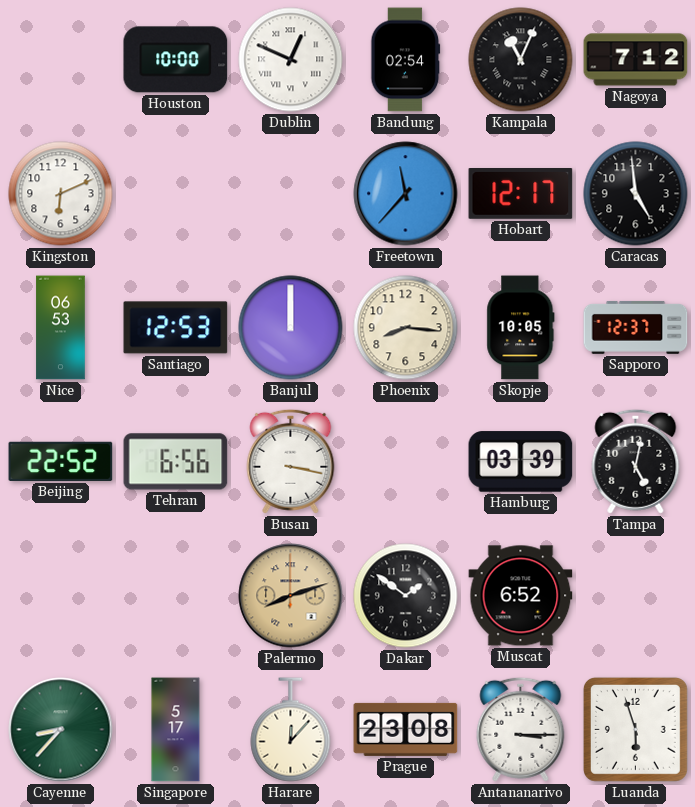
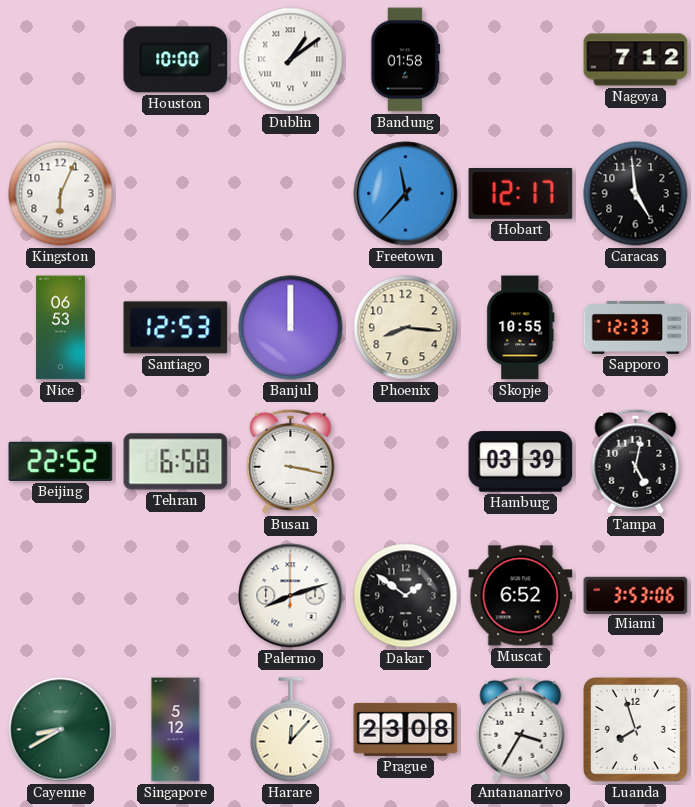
Dublin: 12:49 -> 1:09 (291, 60)
Bandung: 02:54 -> 01:58 (406, 60)
Kampala: 11:04 -> none (521, 60)
Kingston: 6:11 -> 6:04 (61, 194)
Skopje: 10:05 -> 10:55 (521, 328)
Sapporo: 12:37 -> 12:33 (636, 327)
Tehran: 6:56 -> 6:58 (176, 462)
Palermo dial: champagne -> white (291, 596)
Miami: none -> 3:53 (636, 595)
Cayenne: 8:37 -> 8:40 (61, 730)
Singapore: 5:17 -> 5:12 (176, 730)
Antananarivo: 3:15 -> 3:35 (521, 729)
Luanda: 5:57 -> 7:57 (635, 729)
